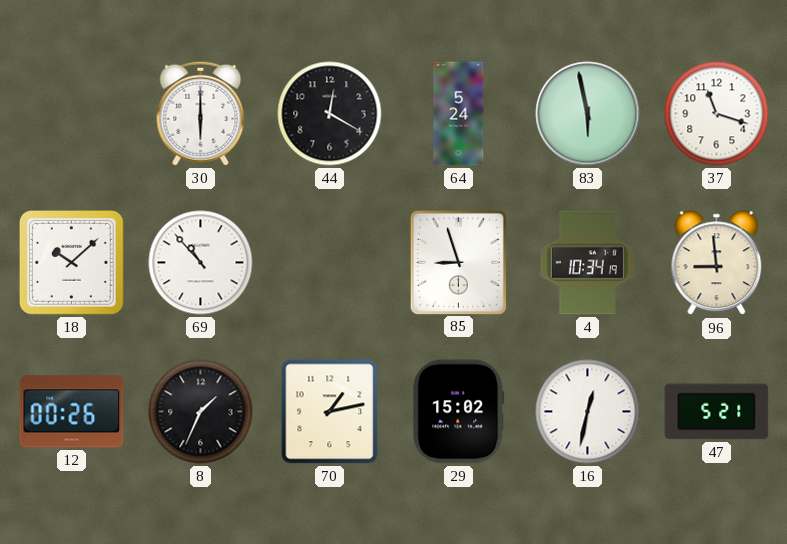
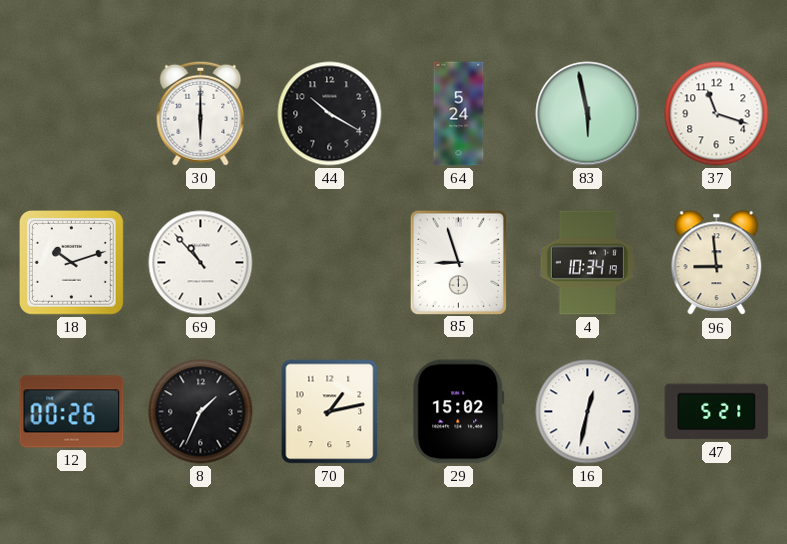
44: 12:20 -> 10:20 (330, 114)
18: 10:08 -> 10:12 (71, 262)
